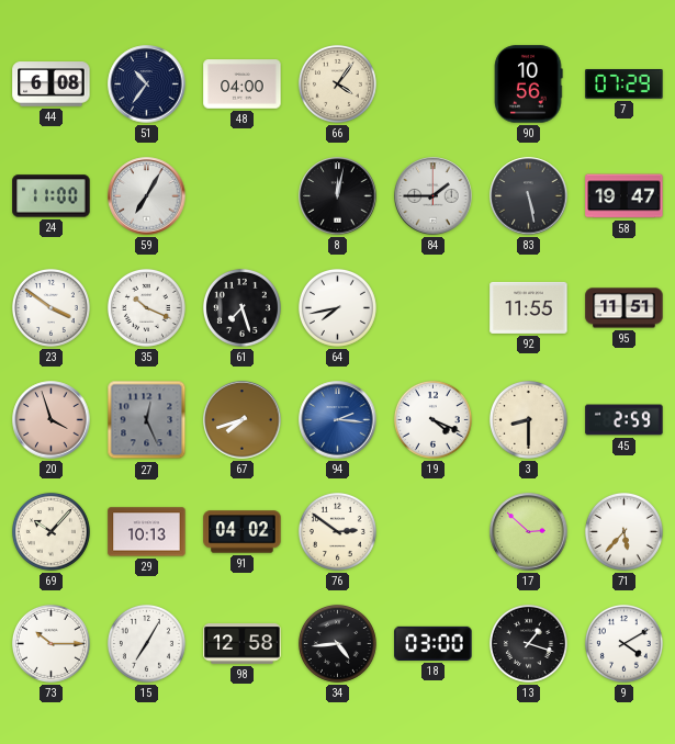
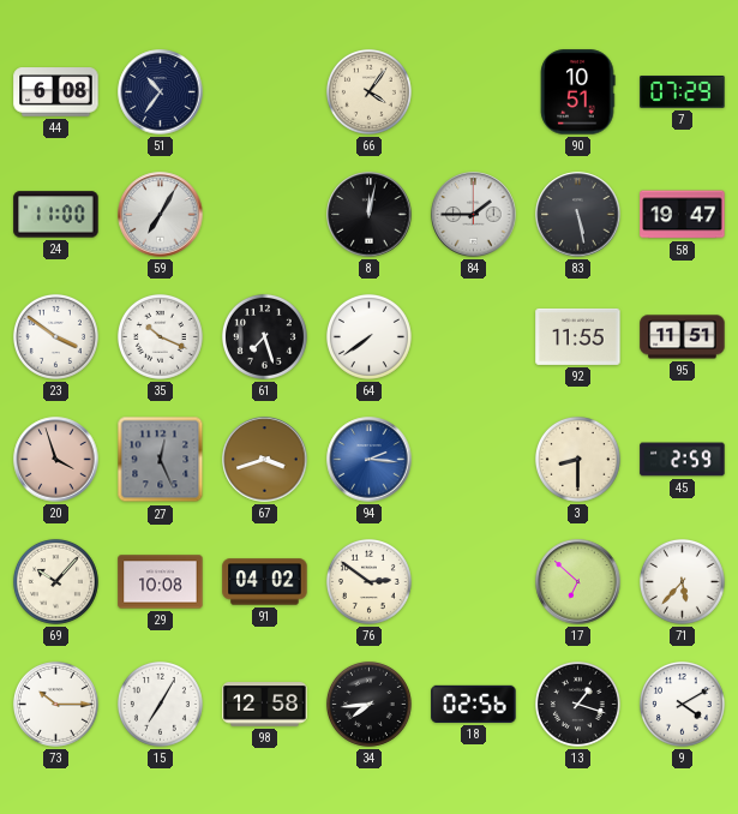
48: 04:00 -> none (243, 84)
90: 10:56 -> 10:51 (578, 92)
64: 7:43 -> 7:39 (368, 336)
67: 7:42 -> 3:42 (265, 460)
19: 4:19 -> none (432, 419)
29: 10:13 -> 10:08 (161, 582)
17: 2:52 -> 6:52 (578, 582)
34: 4:44 -> 7:44 (368, 704)
18: 03:00 -> 02:56 (474, 704)
